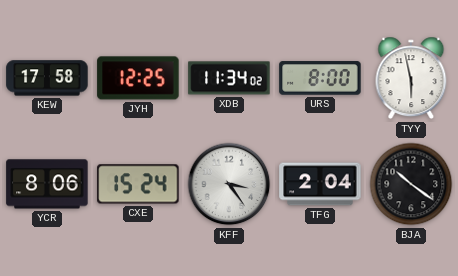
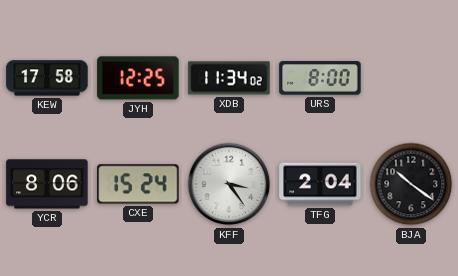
TYY: 5:58 -> none (411, 78)
